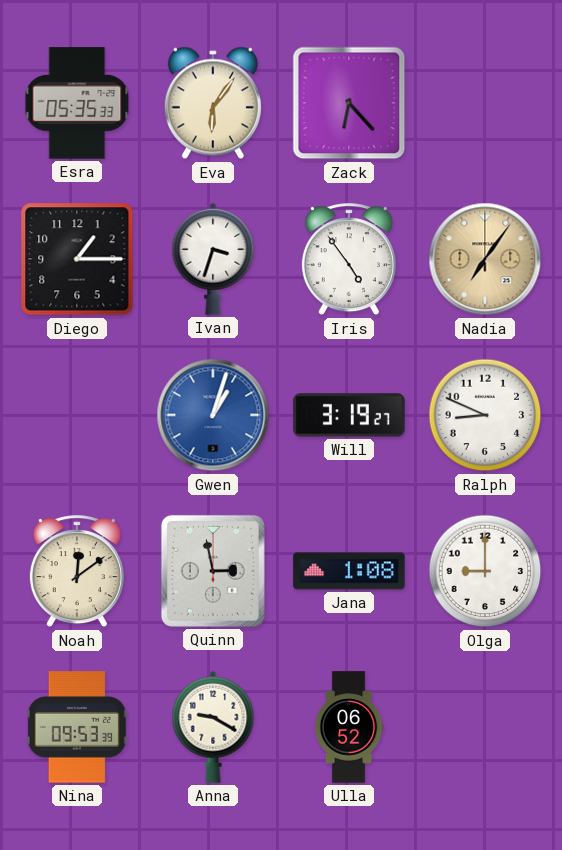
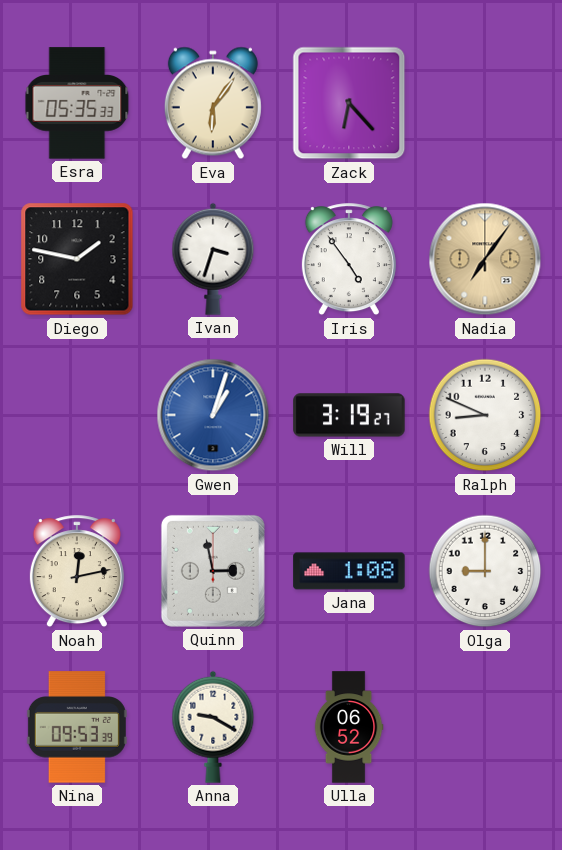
Diego: 1:15 -> 1:47 (77, 259)
Noah: 12:09 -> 12:13 (77, 572)
